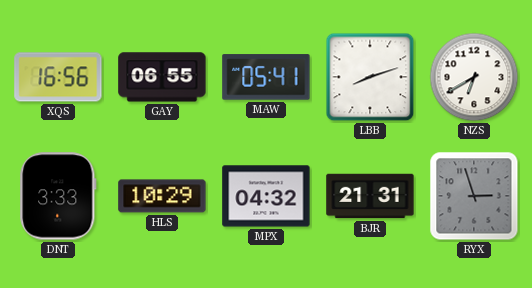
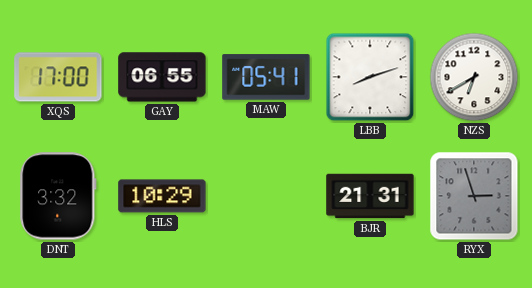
XQS: 16:56 -> 17:00 (58, 77)
DNT: 3:33 -> 3:32 (58, 196)
MPX: 04:32 -> none (266, 196)
